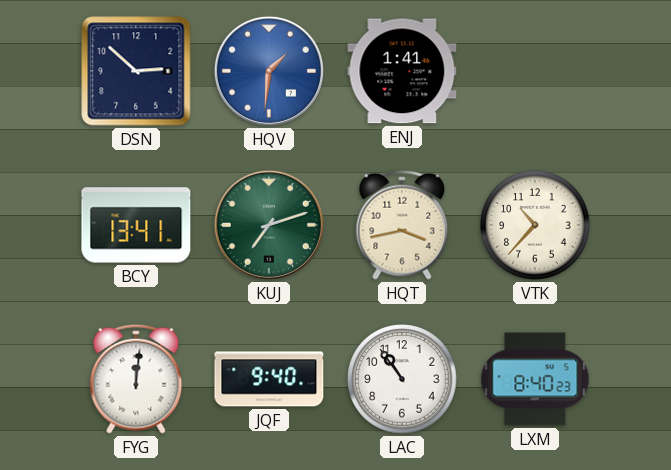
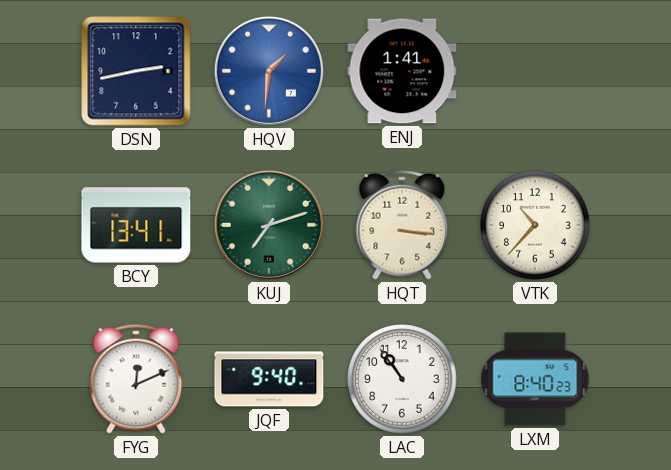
DSN: 2:52 -> 2:43 (136, 71)
HQT: 3:43 -> 3:16 (402, 225)
FYG: 12:01 -> 12:11 (136, 379)
